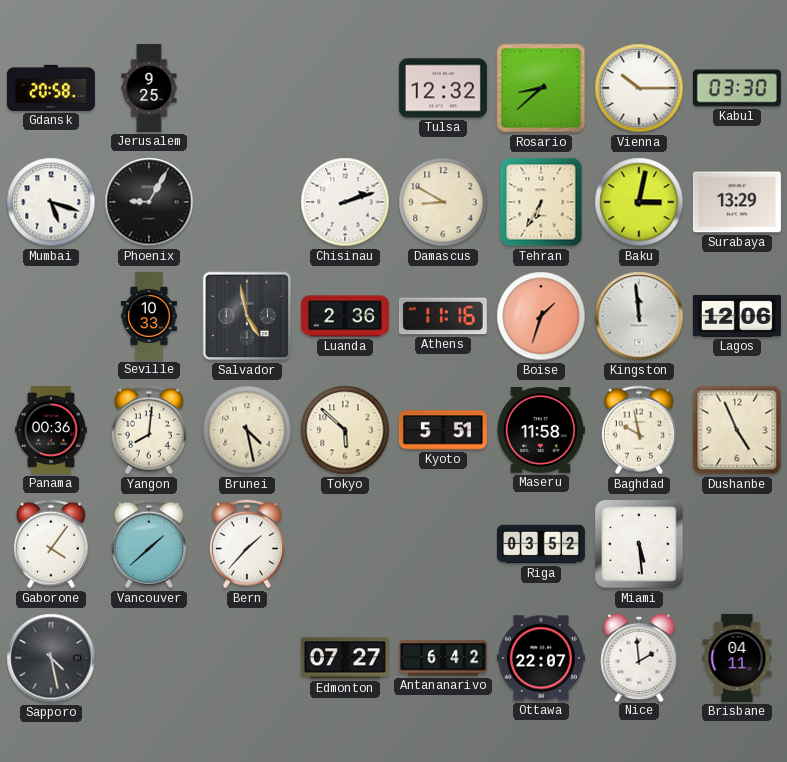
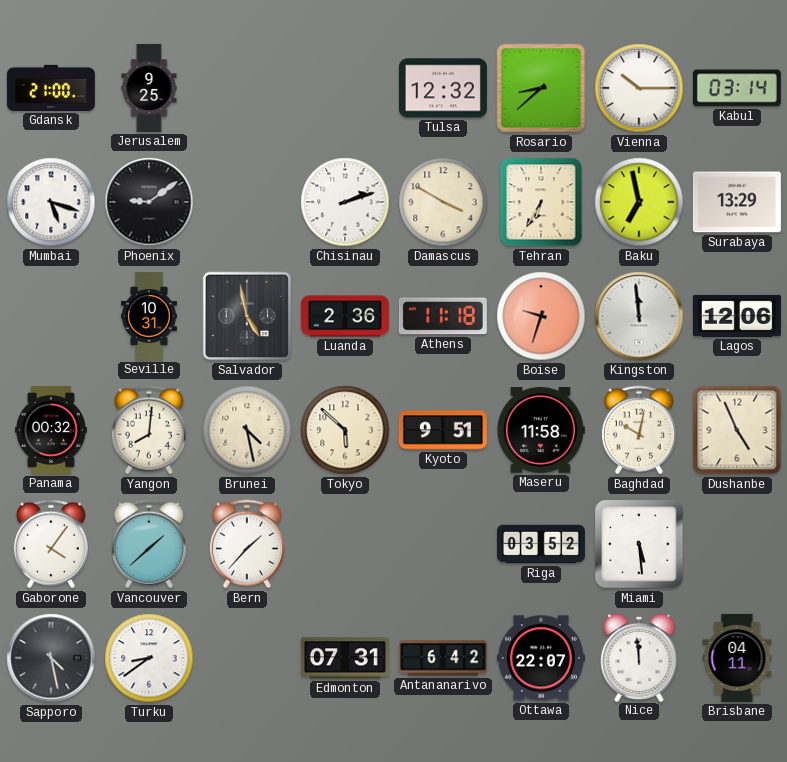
Gdansk: 20:58 -> 21:00 (51, 88)
Kabul: 03:30 -> 03:14 (737, 88)
Phoenix: 9:05 -> 9:09 (149, 202)
Damascus: 8:50 -> 3:50 (443, 202)
Baku: 3:02 -> 6:58 (639, 202)
Seville: 10:33 -> 10:31 (149, 316)
Athens: 11:16 -> 11:18 (443, 316)
Boise: 1:33 -> 9:33 (541, 316)
Panama: 00:36 -> 00:32 (51, 430)
Kyoto: 5:51 -> 9:51 (443, 430)
Baghdad: 9:58 -> 10:02 (639, 430)
Turku: none -> 8:39 (149, 658)
Edmonton: 07:27 -> 07:31 (345, 658)
Nice: 1:59 -> 11:59 (639, 657)
